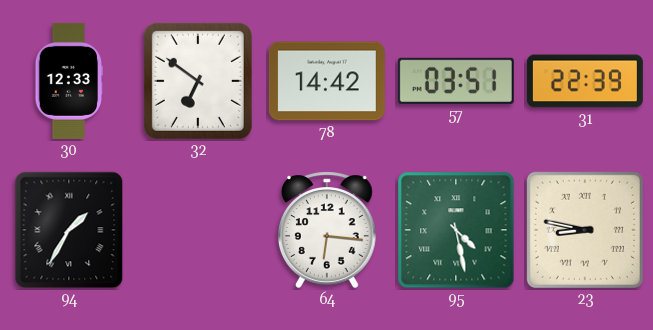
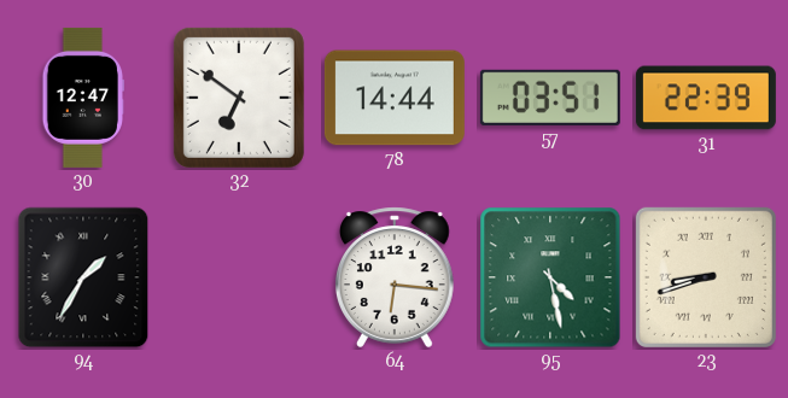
30: 12:33 -> 12:47 (82, 98)
78: 14:42 -> 14:44 (395, 98)
23: 8:47 -> 8:42 (706, 277)
